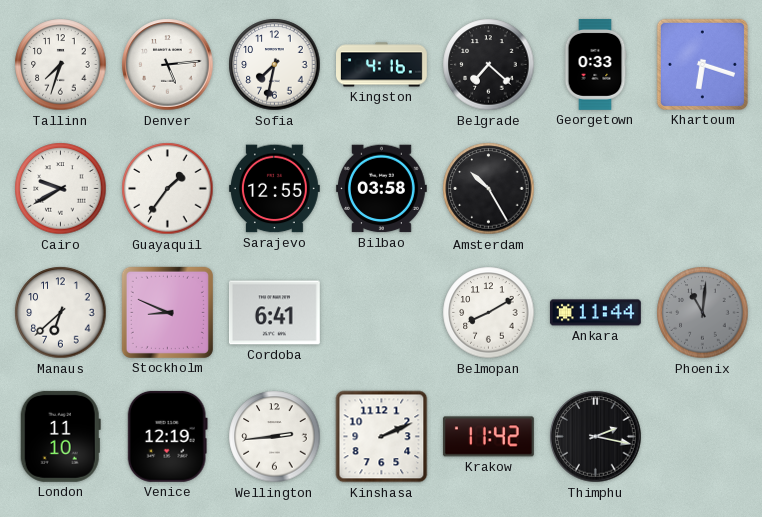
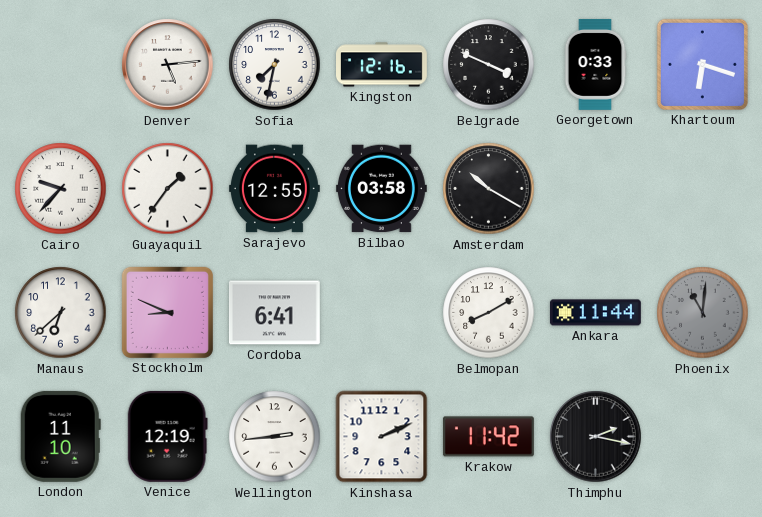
Tallinn: 7:33 -> none (61, 65)
Kingston: 4:16 -> 12:16 (382, 65)
Belgrade: 7:22 -> 3:49 (489, 65)
Cairo: 9:40 -> 9:37 (61, 189)
Amsterdam: 10:25 -> 10:20 (489, 189)
